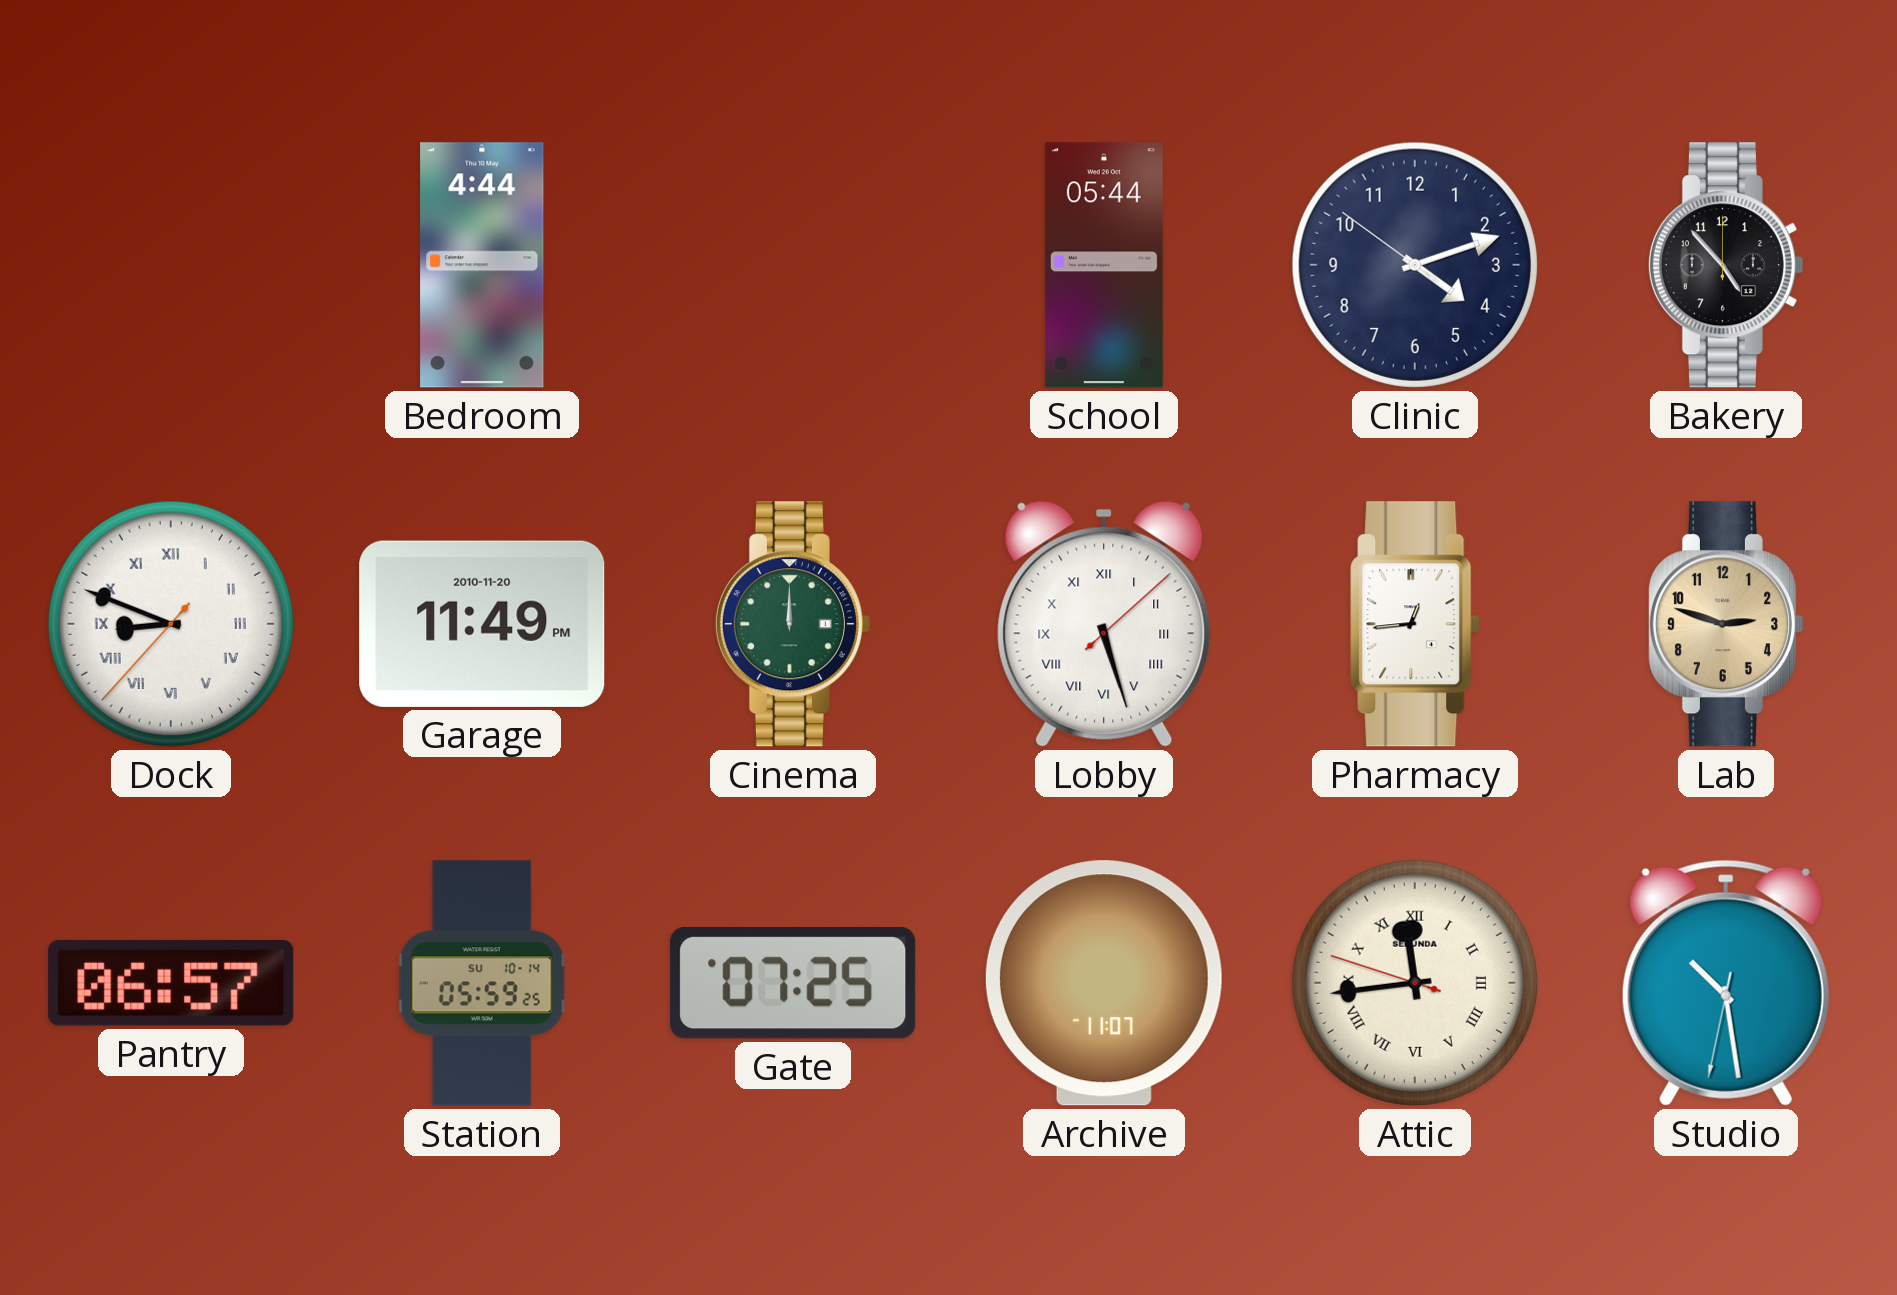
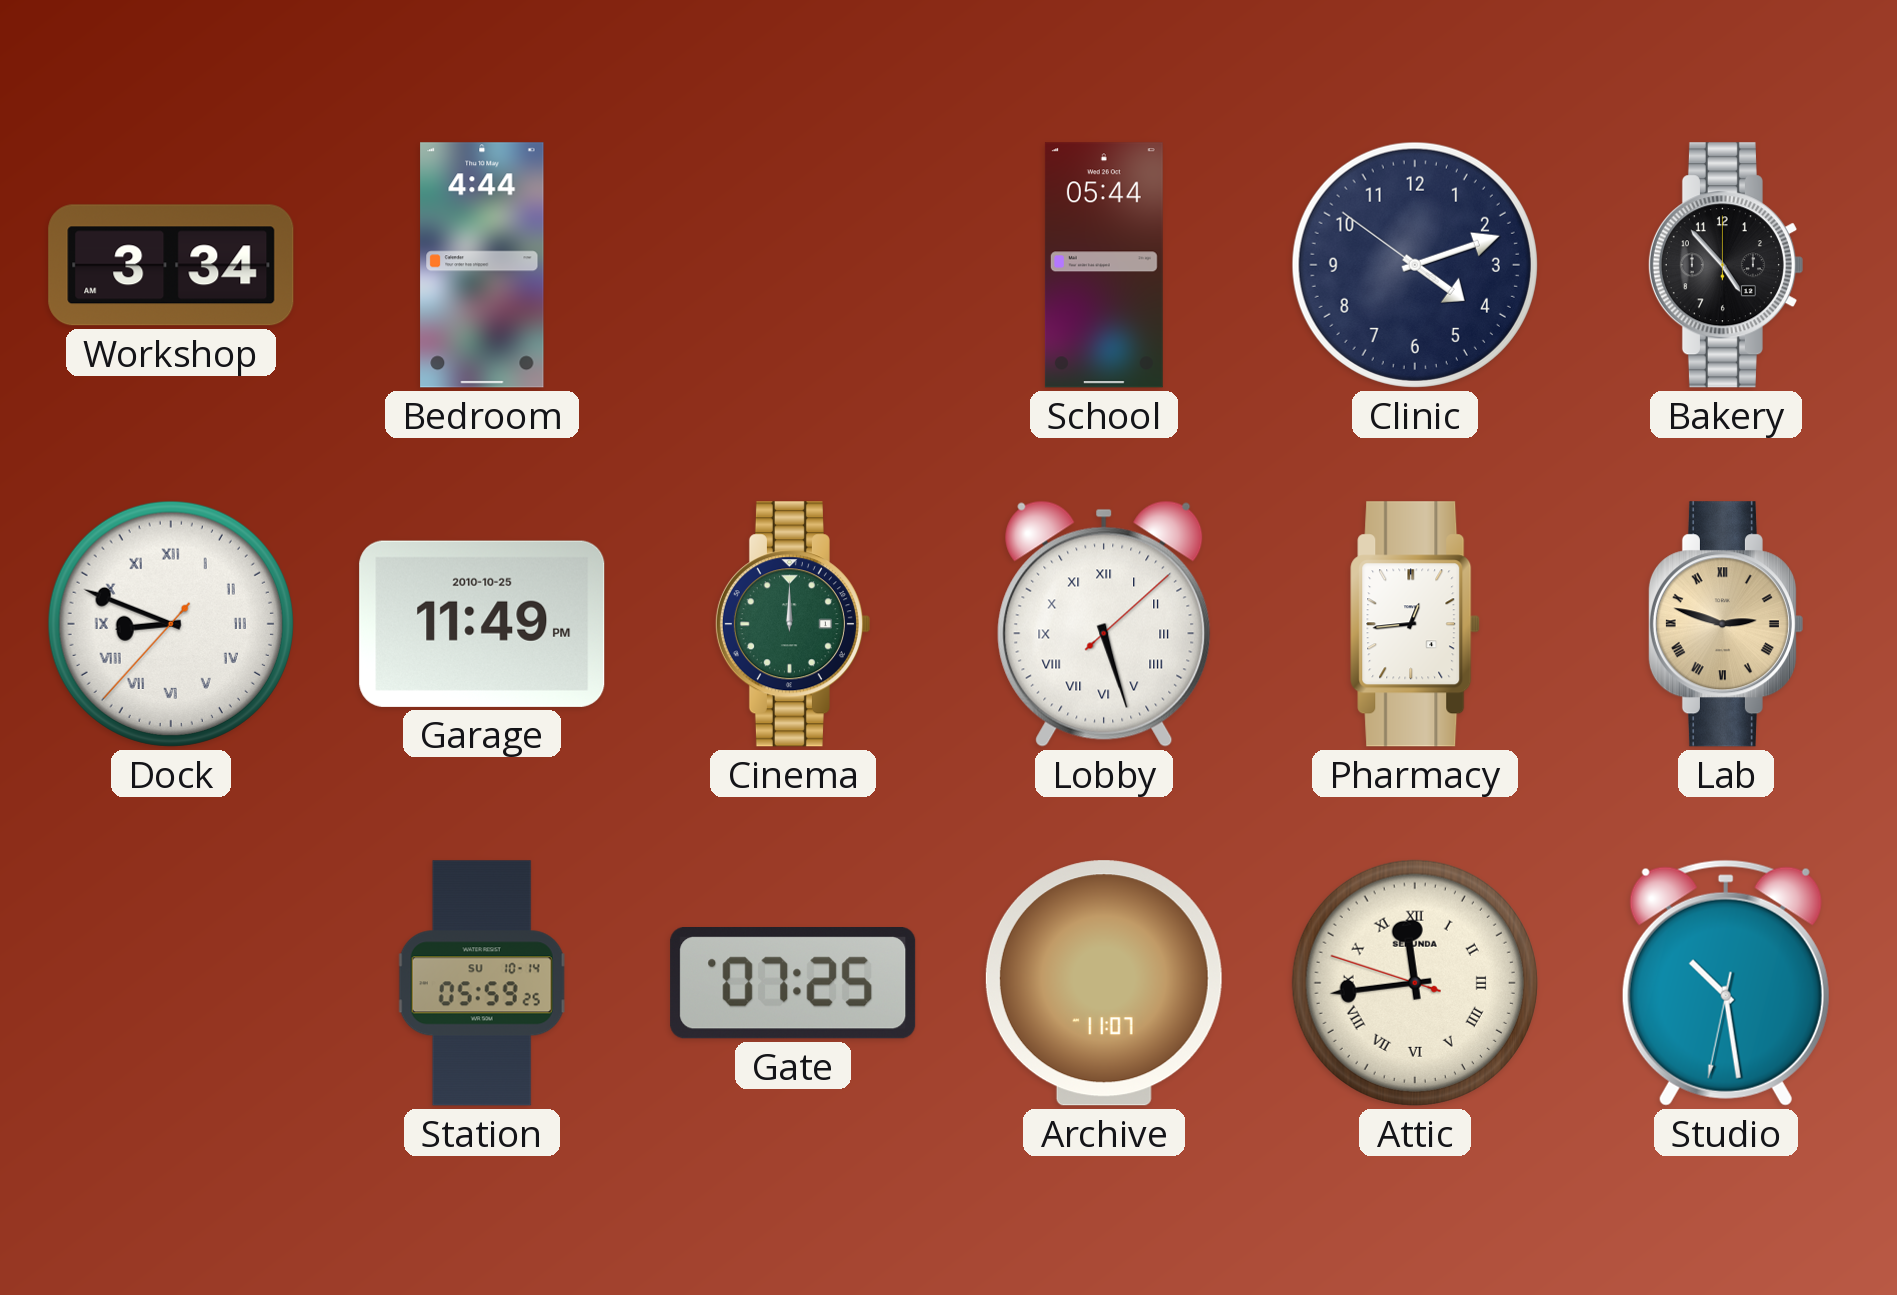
Workshop: none -> 3:34 (171, 265)
Garage date: 2010-11-20 -> 2010-10-25 (482, 624)
Lab numerals: Arabic -> Roman (1725, 624)
Pantry: 06:57 -> none (171, 983)
